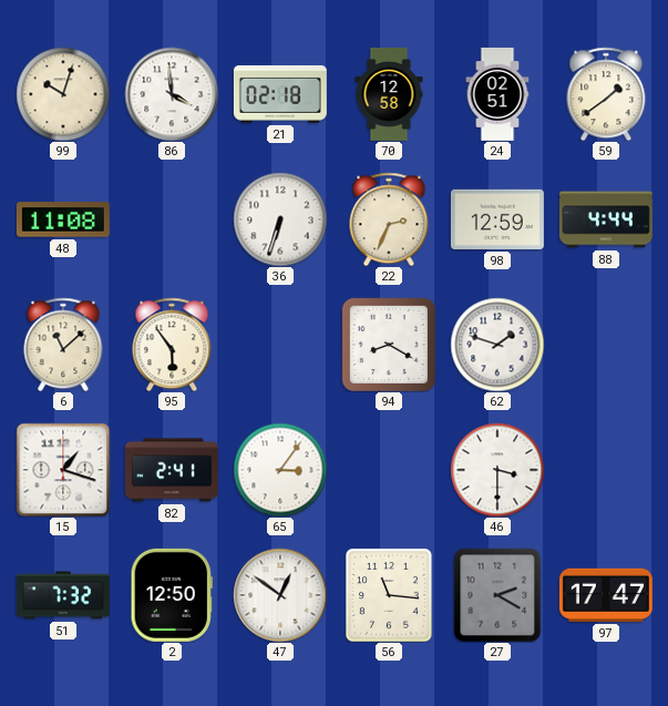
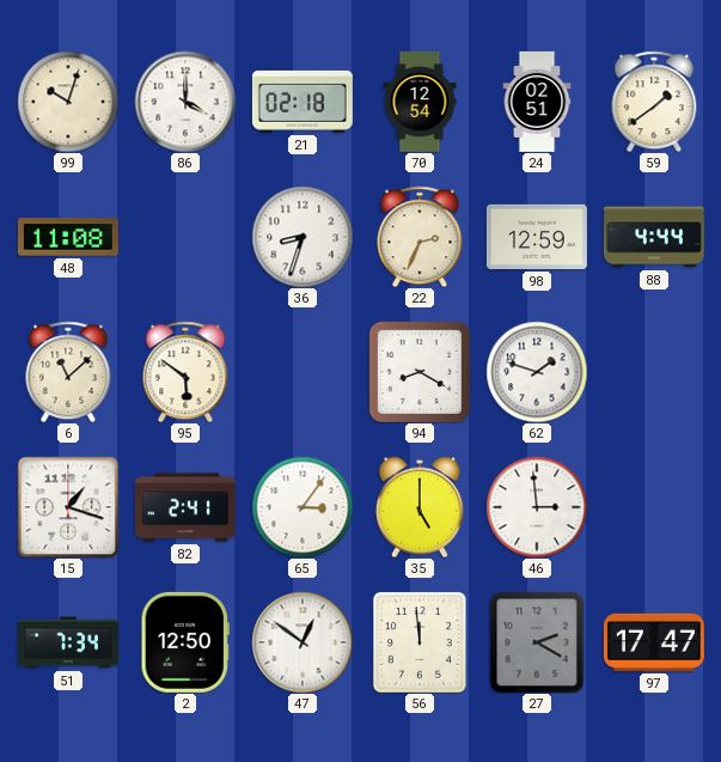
86: 3:59 -> 4:00 (185, 102)
70: 12:58 -> 12:54 (420, 102)
36: 6:33 -> 8:33 (303, 237)
95: 5:54 -> 5:51 (185, 372)
35: none -> 5:00 (420, 507)
46: 3:30 -> 2:59 (537, 507)
51: 7:32 -> 7:34 (68, 642)
56: 11:16 -> 11:59 (420, 642)
